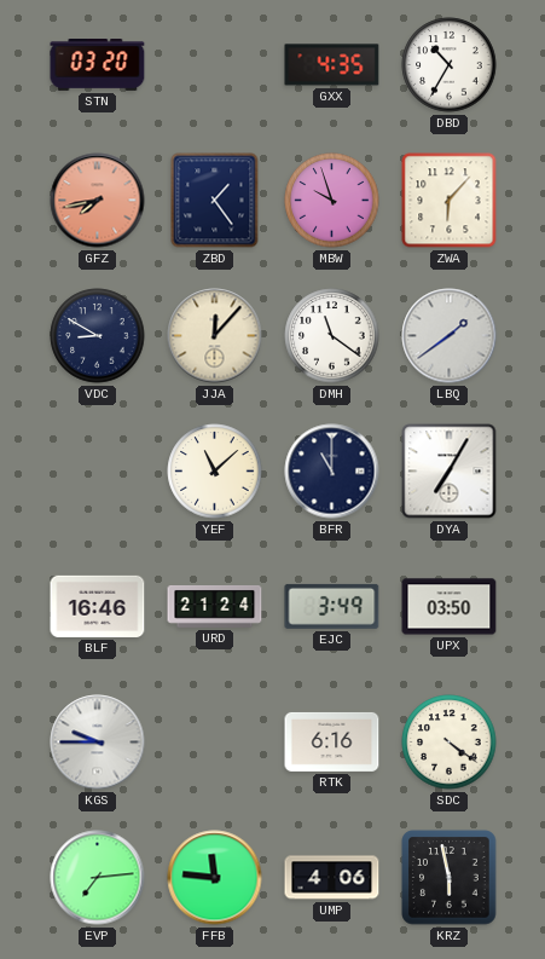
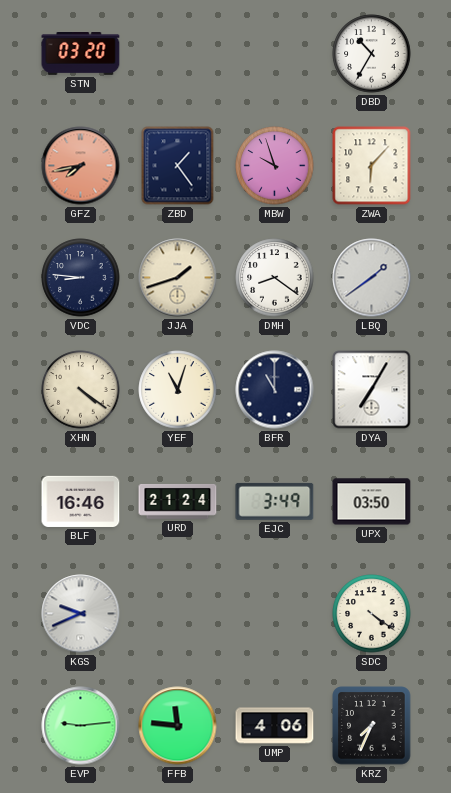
GXX: 4:35 -> none (332, 65)
VDC: 8:50 -> 8:46 (81, 278)
JJA: 12:07 -> 1:42 (178, 278)
DMH: 11:21 -> 8:21 (275, 278)
XHN: none -> 4:21 (81, 390)
YEF: 11:08 -> 11:03 (178, 390)
KGS: 9:45 -> 9:41 (81, 614)
RTK: 6:16 -> none (332, 741)
EVP: 7:14 -> 9:14 (81, 726)
KRZ: 5:58 -> 7:34 (372, 726)
